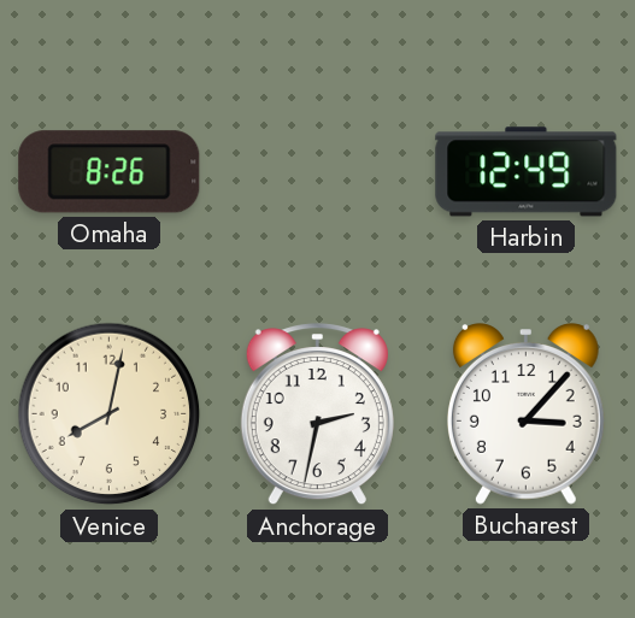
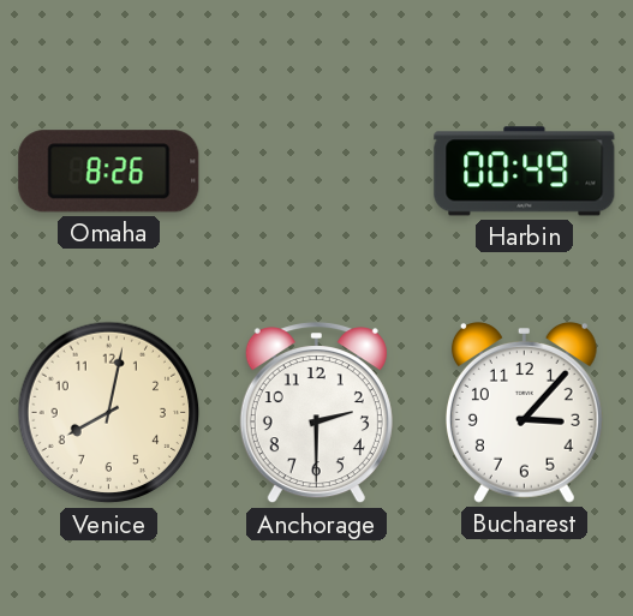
Harbin: 12:49 -> 00:49 (525, 172)
Anchorage: 2:32 -> 2:30 (316, 413)
